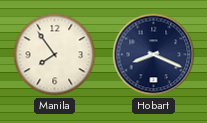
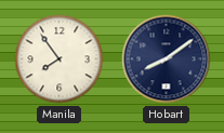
Hobart: 8:19 -> 8:09 (167, 59)
